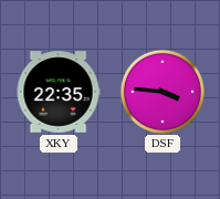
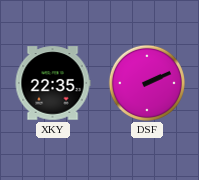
DSF: 3:46 -> 2:11 (146, 82)
